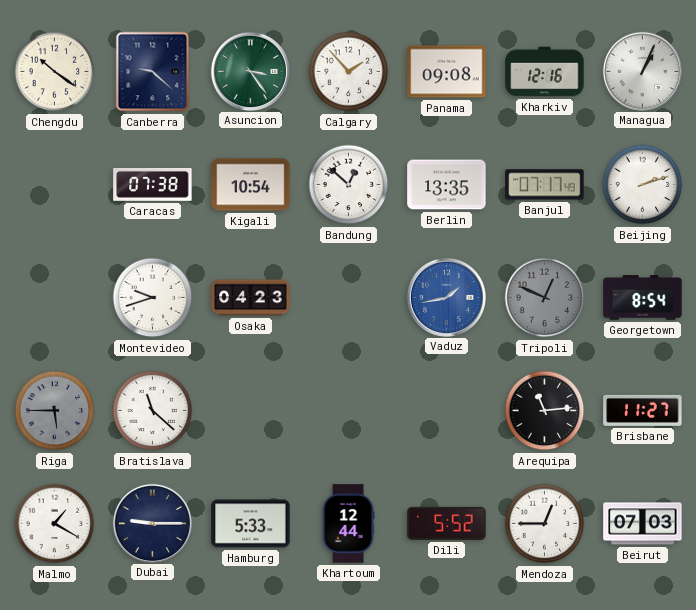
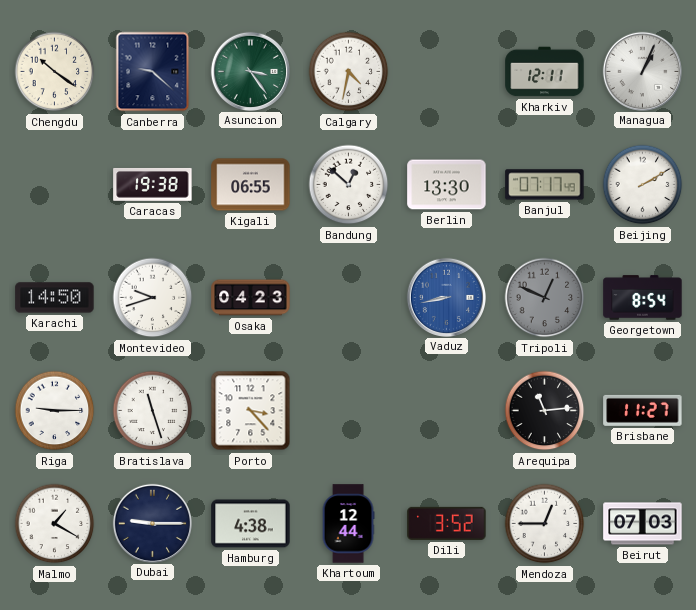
Calgary: 1:53 -> 4:32 (349, 72)
Panama: 09:08 -> none (447, 72)
Kharkiv: 12:16 -> 12:11 (545, 72)
Caracas: 07:38 -> 19:38 (153, 185)
Kigali: 10:54 -> 06:55 (251, 185)
Berlin: 13:35 -> 13:30 (447, 185)
Beijing: 2:12 -> 2:10 (643, 185)
Karachi: none -> 14:50 (55, 298)
Vaduz: 1:43 -> 8:43 (446, 297)
Riga: 5:45 -> 9:15 (55, 411)
Riga dial: grey -> white (55, 411)
Bratislava: 11:22 -> 11:27 (153, 411)
Porto: none -> 3:23 (251, 411)
Hamburg: 5:33 -> 4:38 (251, 524)
Dili: 5:52 -> 3:52 (447, 523)
